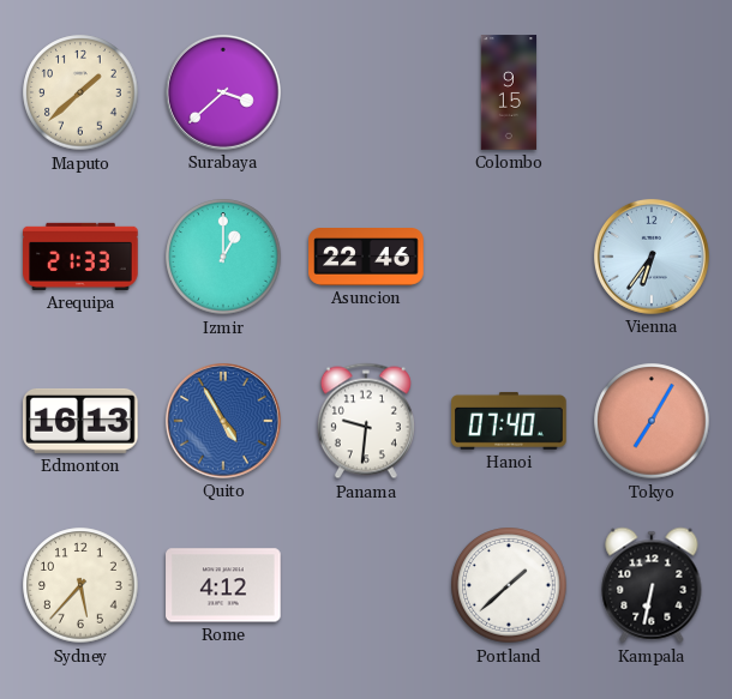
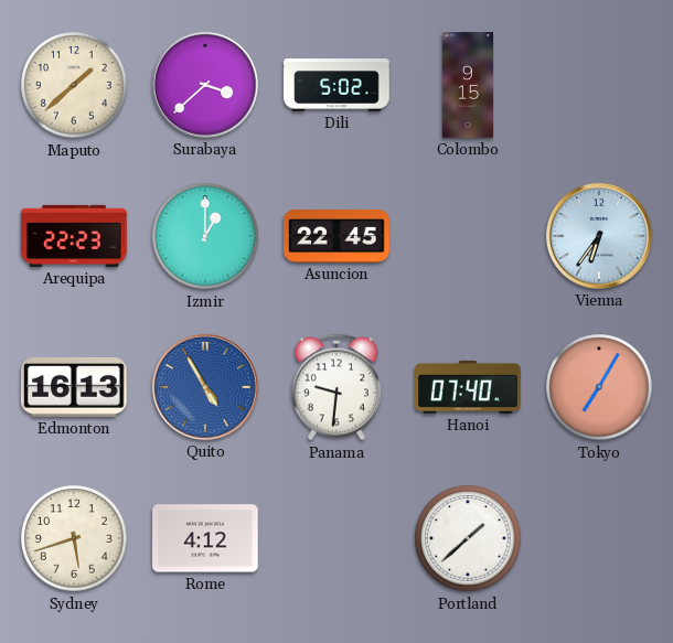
Dili: none -> 5:02 (336, 85)
Arequipa: 21:33 -> 22:23 (74, 236)
Asuncion: 22:46 -> 22:45 (336, 237)
Sydney: 5:37 -> 5:42 (74, 538)
Kampala: 6:32 -> none (652, 585)
